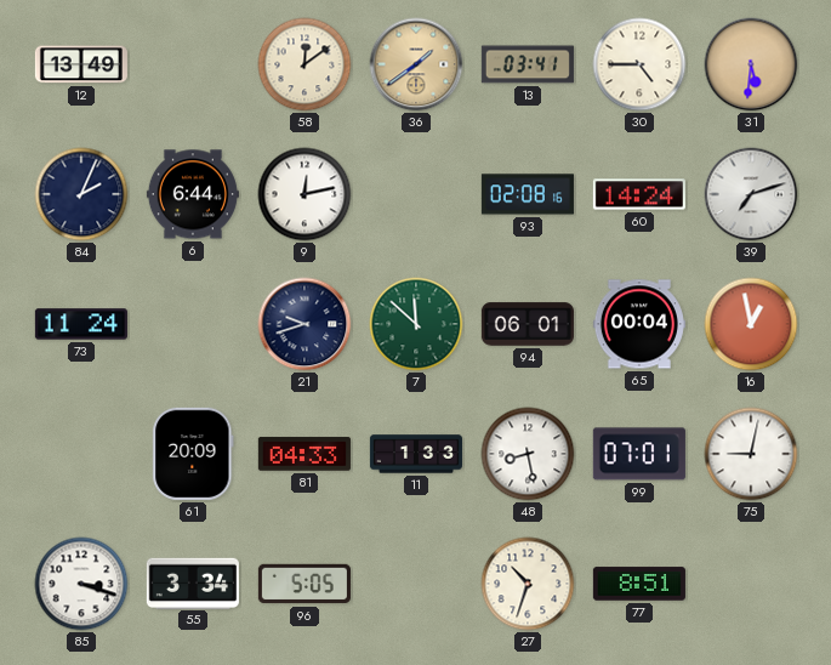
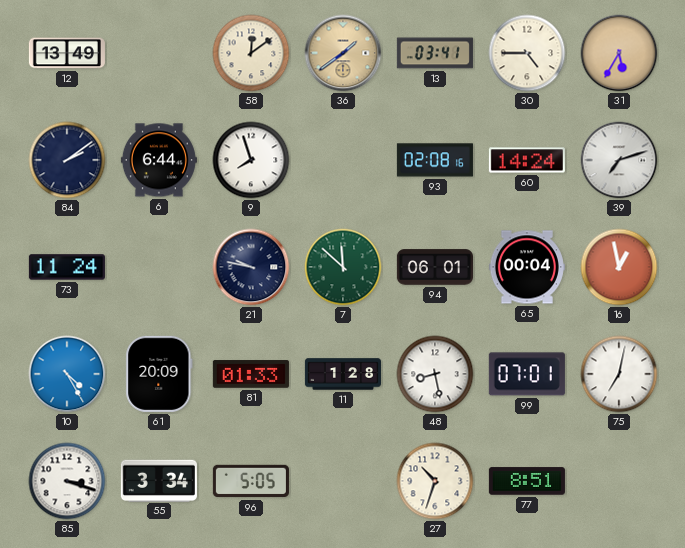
31: 5:31 -> 5:35 (619, 53)
84: 2:04 -> 2:09 (67, 160)
9: 12:13 -> 7:57 (251, 160)
21: 9:42 -> 9:47 (251, 267)
10: none -> 4:25 (67, 374)
81: 04:33 -> 01:33 (251, 374)
11: 1:33 -> 1:28 (343, 374)
75: 9:02 -> 7:02 (619, 374)
